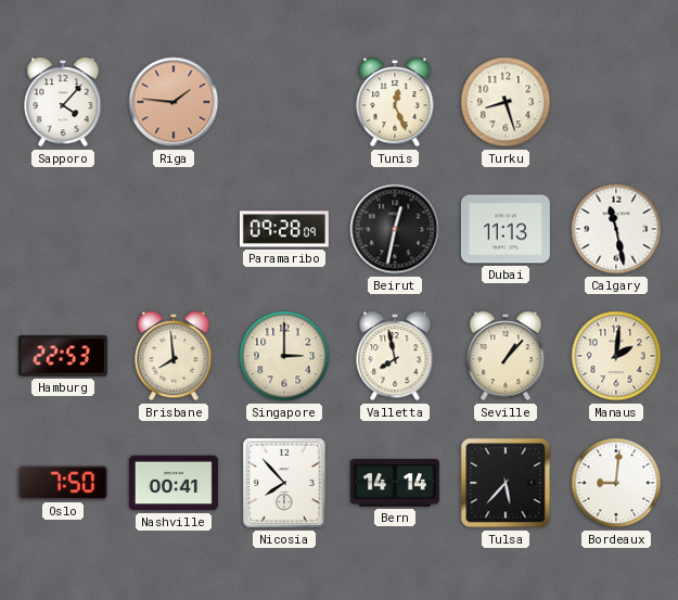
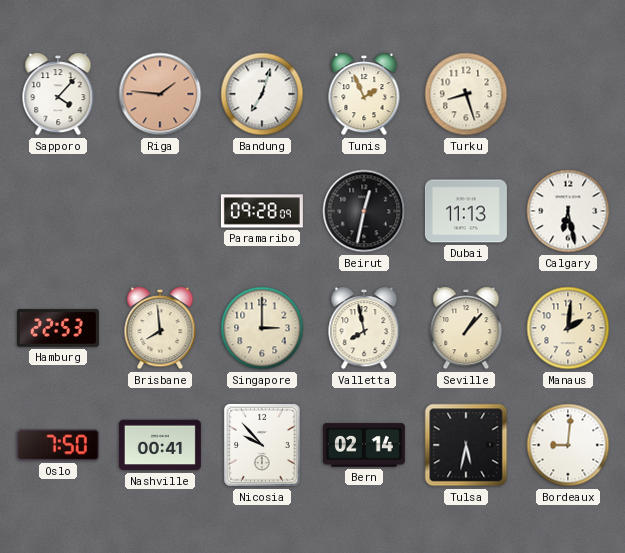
Bandung: none -> 7:03 (262, 94)
Tunis: 12:26 -> 1:56 (364, 94)
Calgary: 11:28 -> 6:28 (568, 211)
Nicosia: 7:53 -> 9:53 (262, 445)
Bern: 14:14 -> 02:14 (364, 445)
Tulsa: 5:37 -> 5:32 (466, 445)
